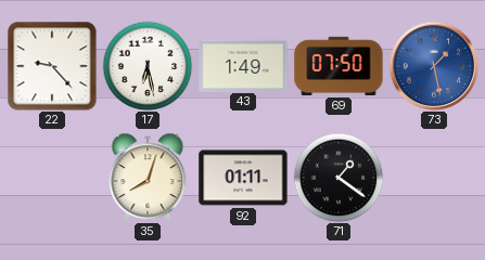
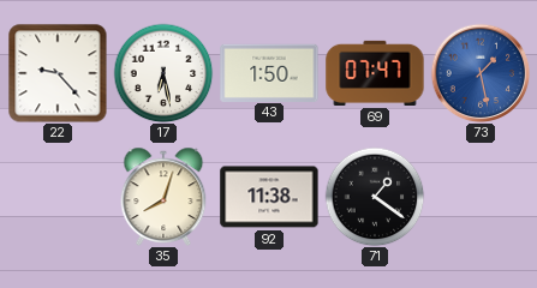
43: 1:49 -> 1:50 (269, 72)
69: 07:50 -> 07:47 (375, 73)
92: 01:11 -> 11:38 (269, 197)
